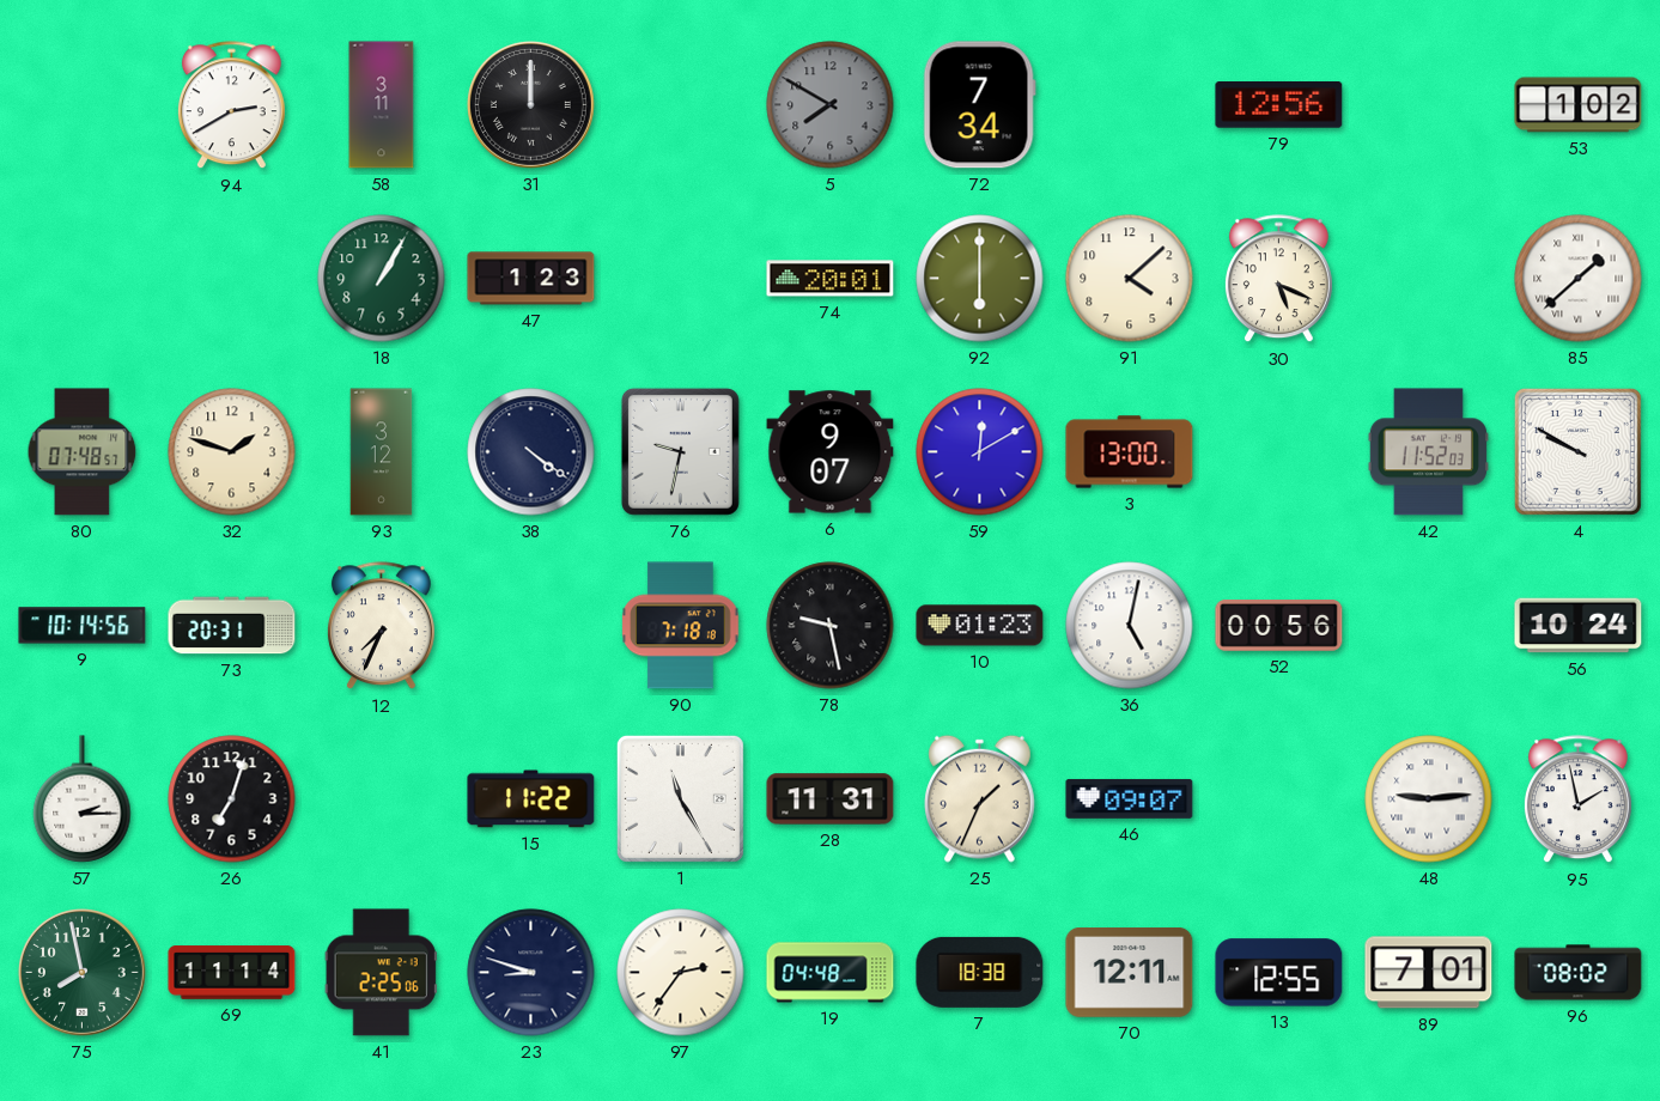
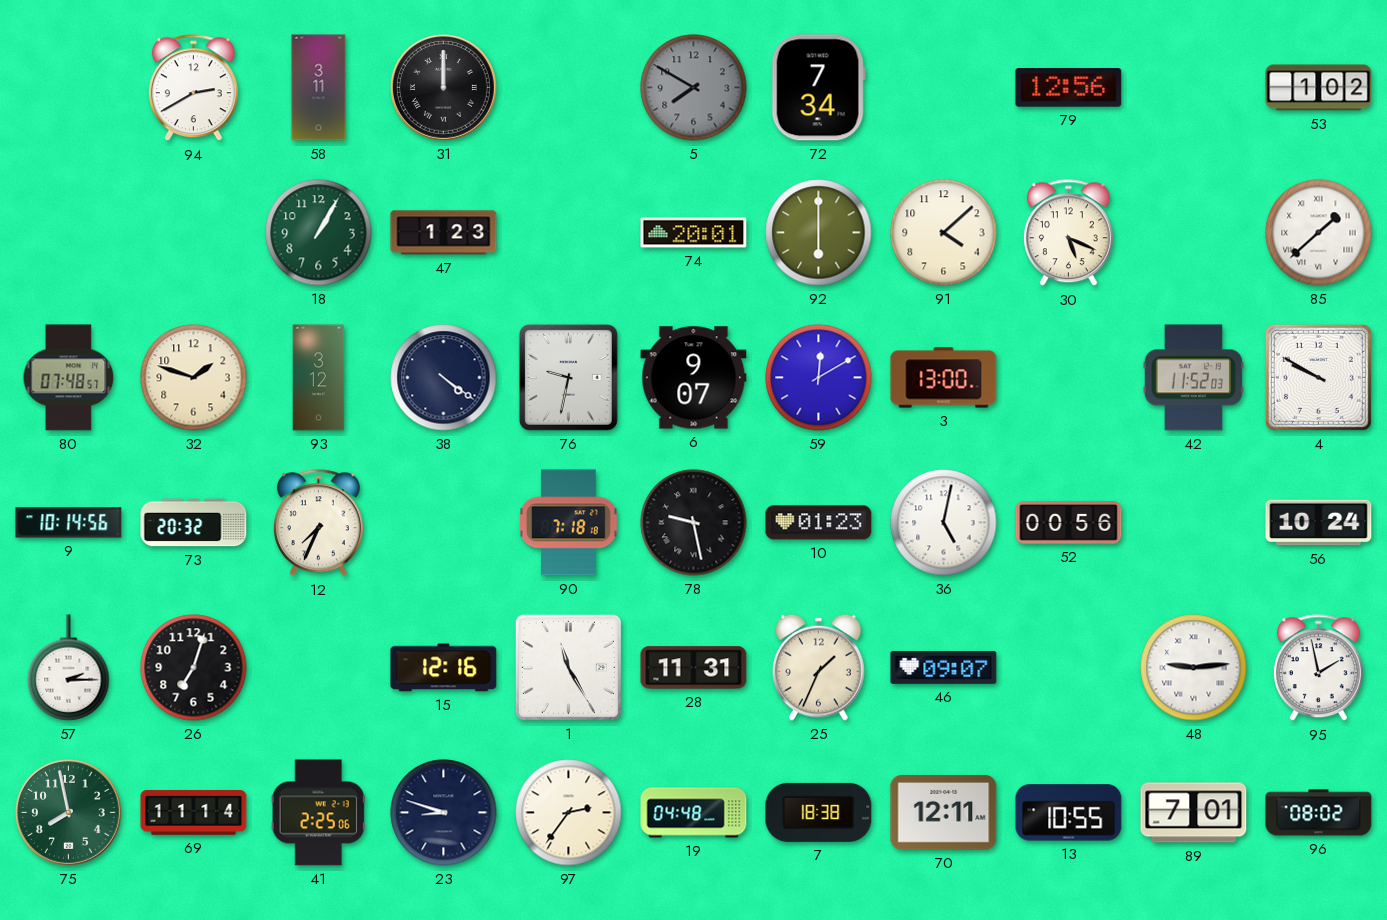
73: 20:31 -> 20:32 (194, 523)
15: 11:22 -> 12:16 (444, 668)
13: 12:55 -> 10:55 (1069, 813)
